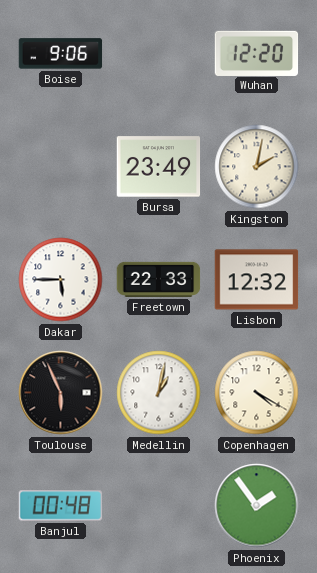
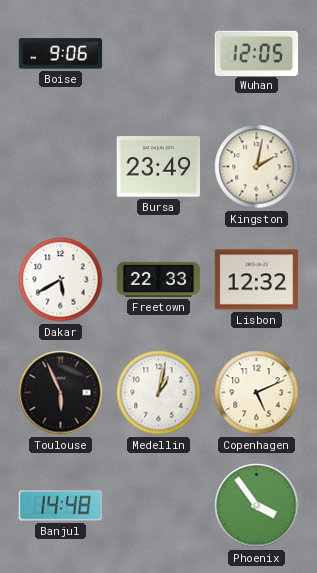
Wuhan: 12:20 -> 12:05 (257, 53)
Dakar: 5:45 -> 5:40 (61, 280)
Copenhagen: 4:20 -> 5:11 (257, 393)
Banjul: 00:48 -> 14:48 (61, 506)
Phoenix: 1:54 -> 3:54 (257, 506)
